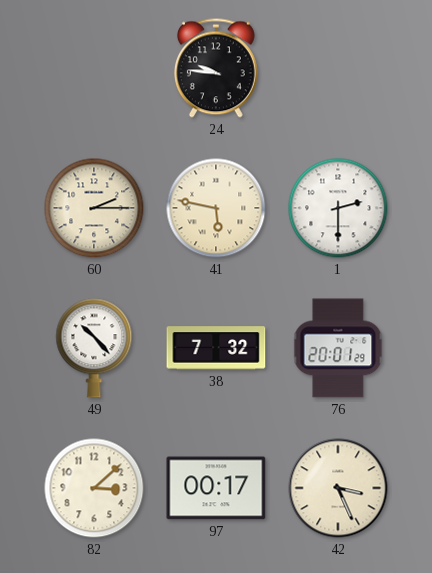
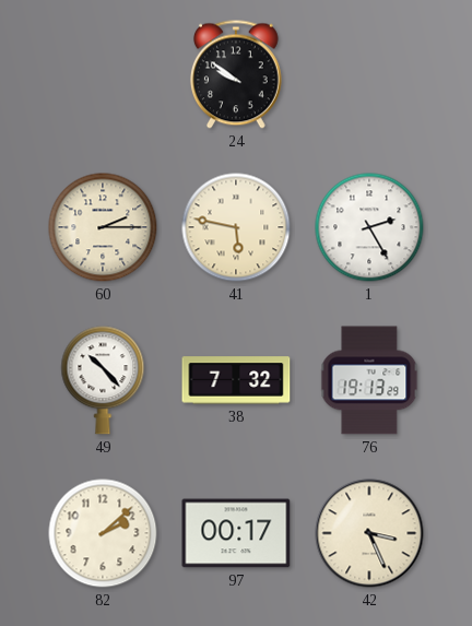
24: 9:46 -> 9:51 (236, 74)
1: 2:30 -> 2:25 (369, 227)
76: 20:01 -> 19:13 (369, 380)
82: 3:08 -> 2:08 (103, 533)
